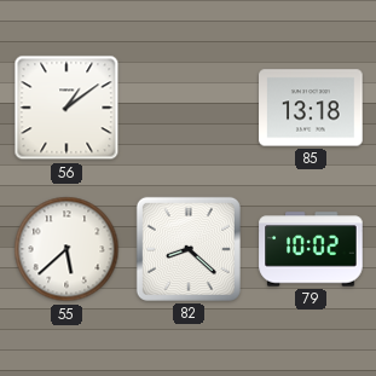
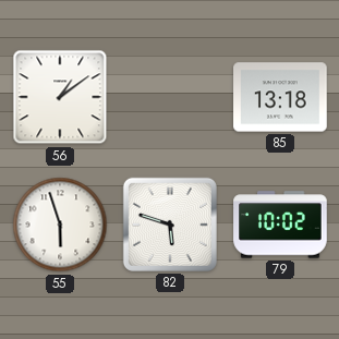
55: 5:38 -> 5:57 (60, 225)
82: 8:22 -> 5:48 (170, 225)
